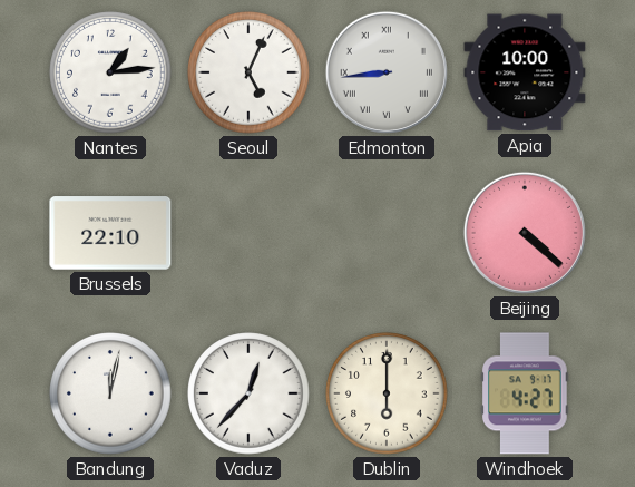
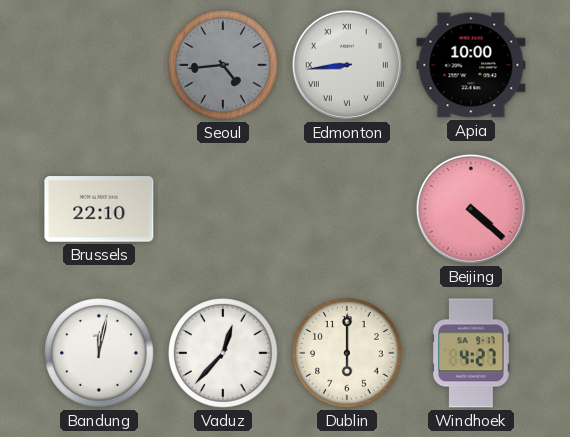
Nantes: 1:14 -> none (110, 72)
Seoul: 5:04 -> 4:44 (223, 65)
Seoul dial: white -> grey (223, 65)
